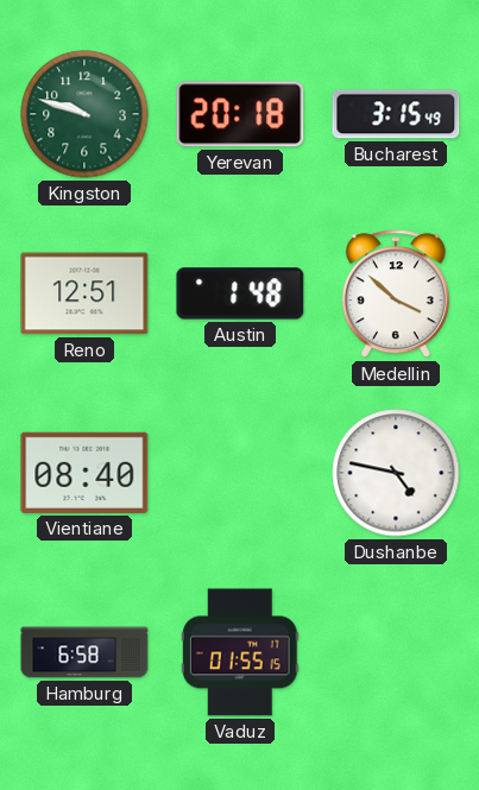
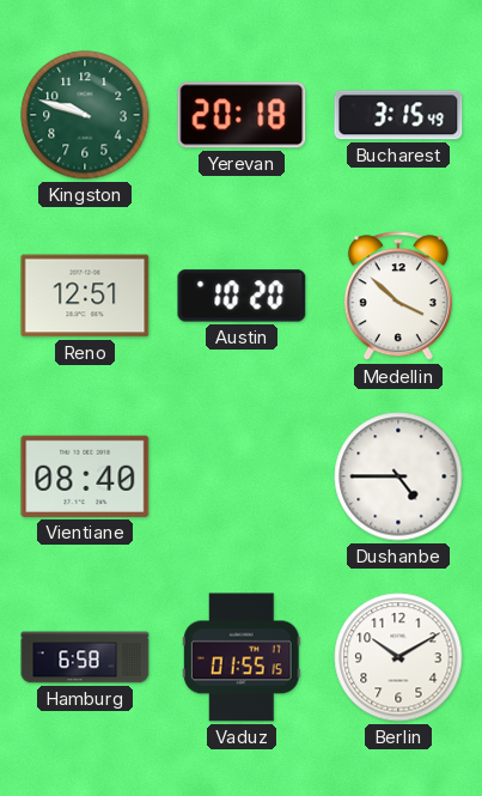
Austin: 1:48 -> 10:20 (242, 296)
Dushanbe: 4:47 -> 4:45 (398, 476)
Berlin: none -> 10:10 (398, 657)
